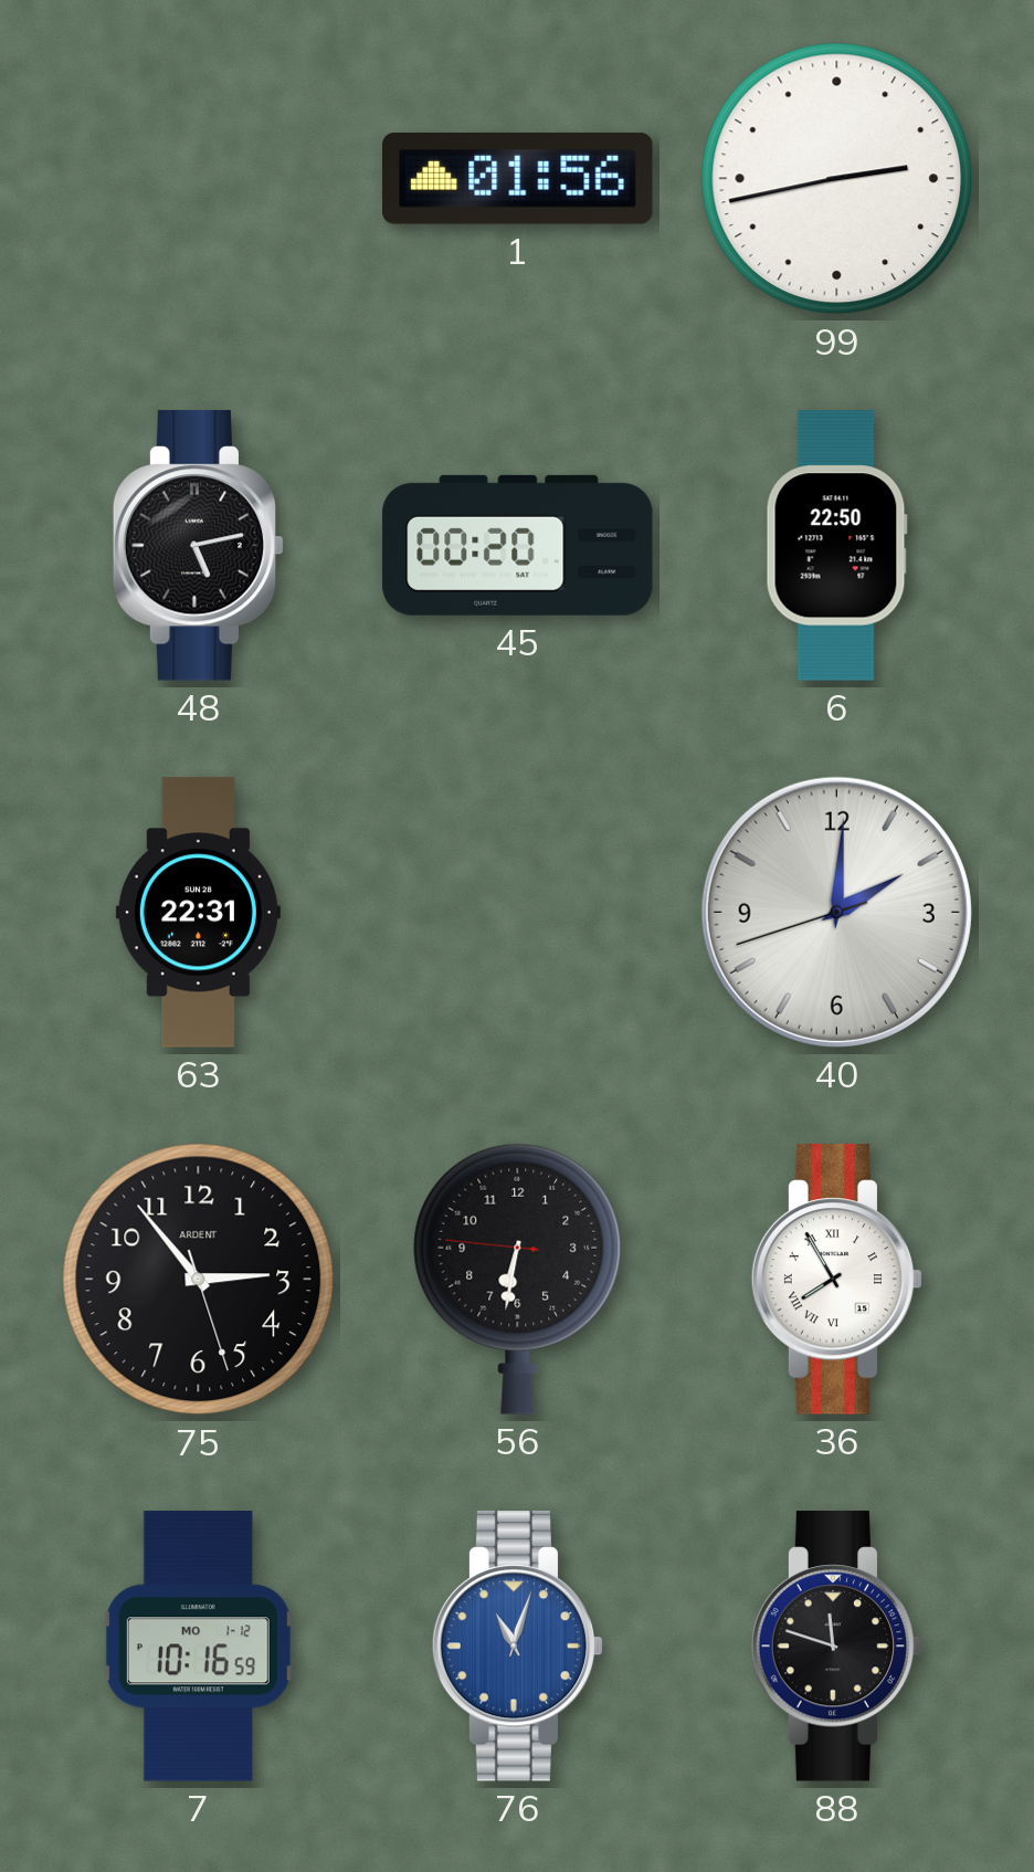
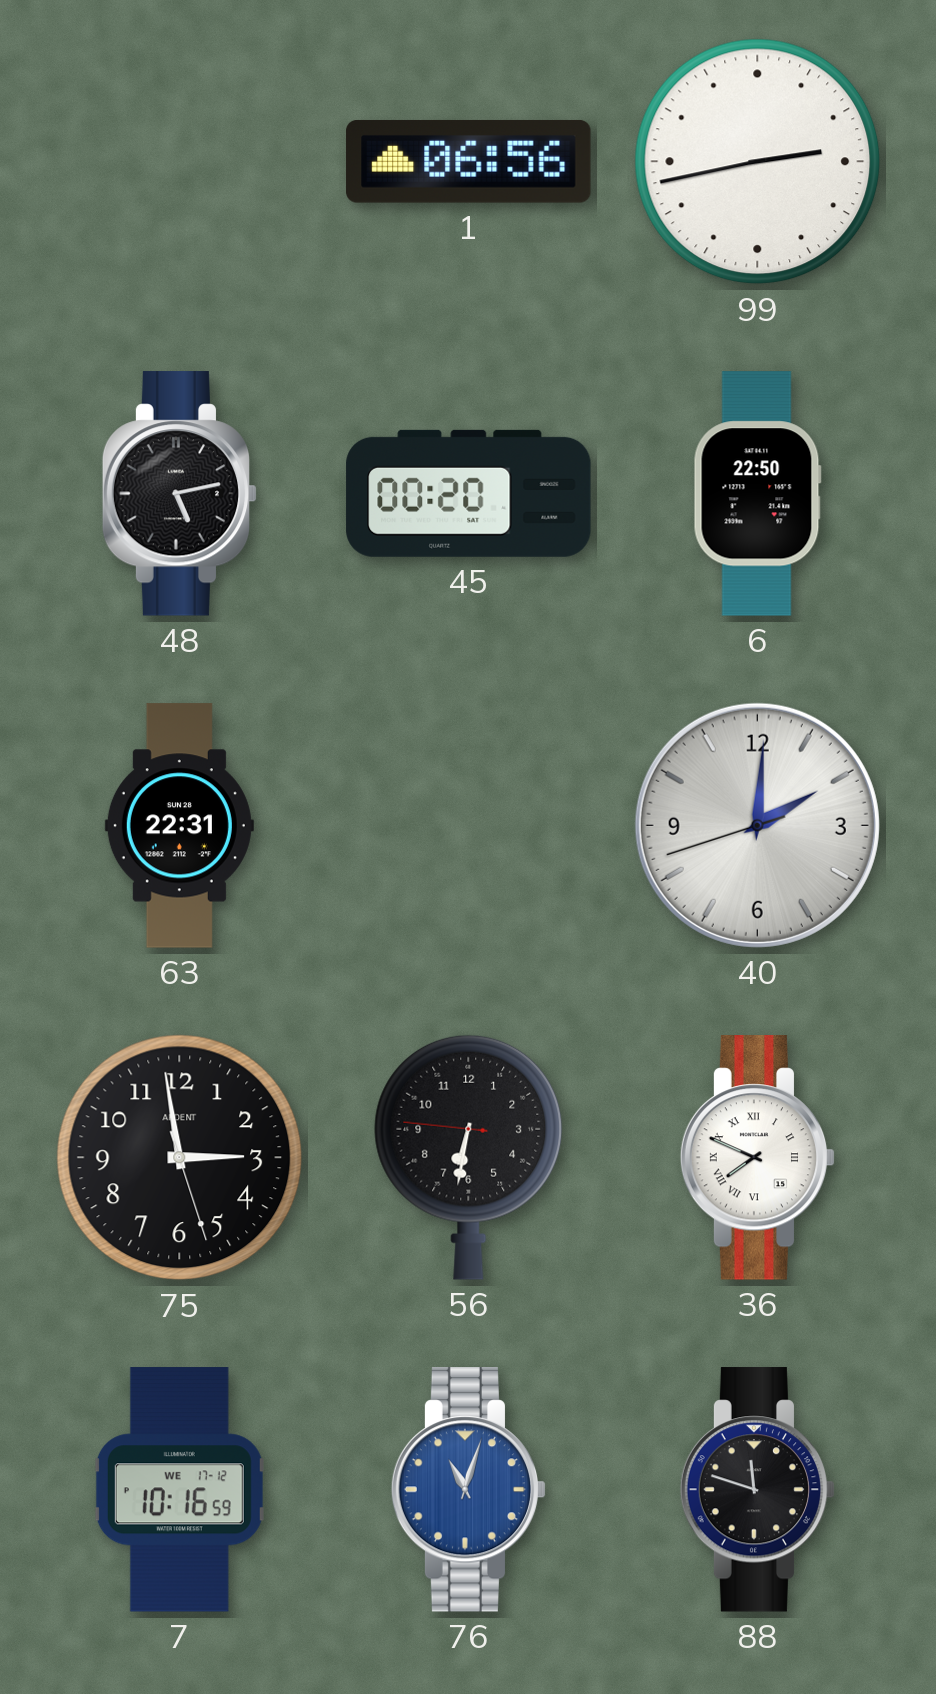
1: 01:56 -> 06:56 (469, 161)
75: 2:53 -> 2:58 (180, 1158)
36: 7:55 -> 7:49 (758, 1158)
7 date: MO 1-12 -> WE 17-12 (179, 1490)
